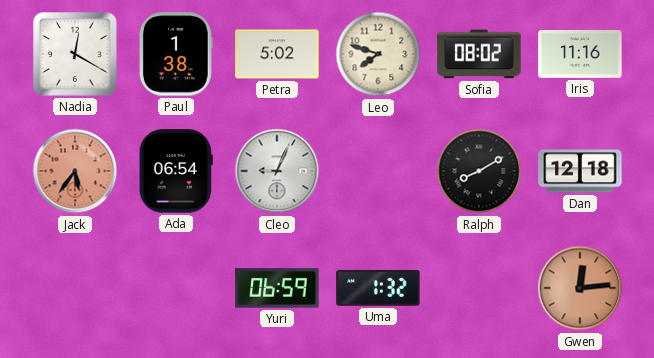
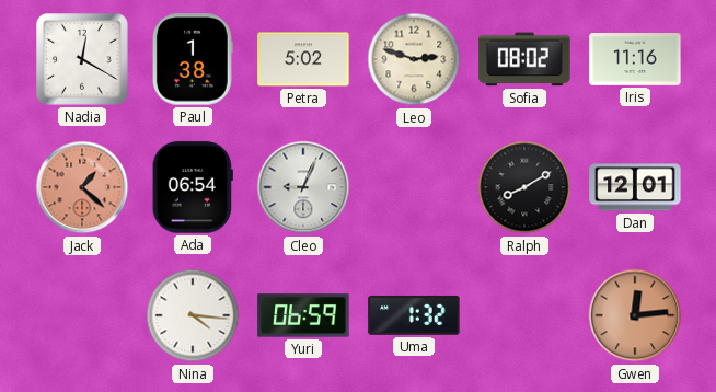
Leo: 7:48 -> 2:48 (414, 59)
Jack: 5:36 -> 1:22 (82, 187)
Dan: 12:18 -> 12:01 (635, 187)
Nina: none -> 4:16 (193, 315)
